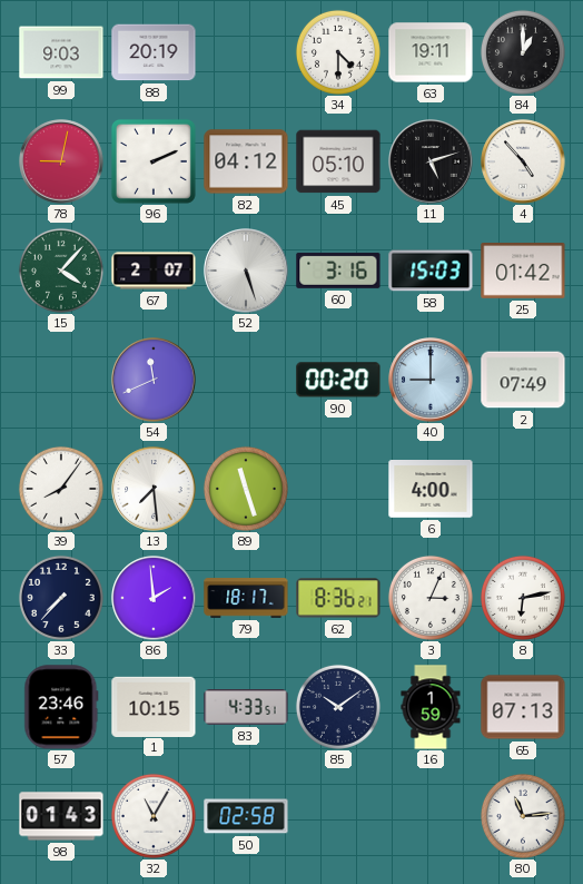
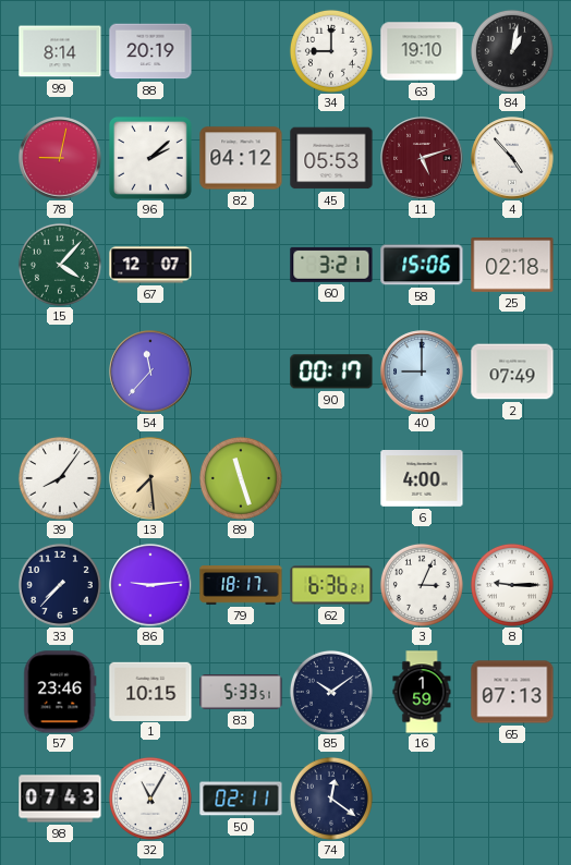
99: 9:03 -> 8:14 (60, 51)
34: 4:30 -> 9:00 (331, 51)
63: 19:11 -> 19:10 (422, 51)
84: 1:00 -> 1:02 (512, 51)
96: 2:11 -> 2:08 (150, 158)
45: 05:10 -> 05:53 (331, 158)
11 dial: black -> burgundy (422, 158)
67: 2:07 -> 12:07 (150, 265)
52: 5:27 -> none (246, 271)
60: 3:16 -> 3:21 (331, 265)
58: 15:03 -> 15:06 (422, 265)
25: 01:42 -> 02:18 (512, 266)
54: 11:41 -> 11:37 (150, 371)
90: 00:20 -> 00:17 (331, 371)
13 dial: white -> champagne (150, 478)
86: 1:59 -> 9:14 (150, 585)
62: 8:36 -> 6:36 (331, 585)
8: 6:13 -> 9:15 (512, 585)
83: 4:33 -> 5:33 (241, 693)
98: 01:43 -> 07:43 (60, 799)
50: 02:58 -> 02:11 (241, 799)
74: none -> 12:21 (331, 799)
80: 11:14 -> none (523, 816)
